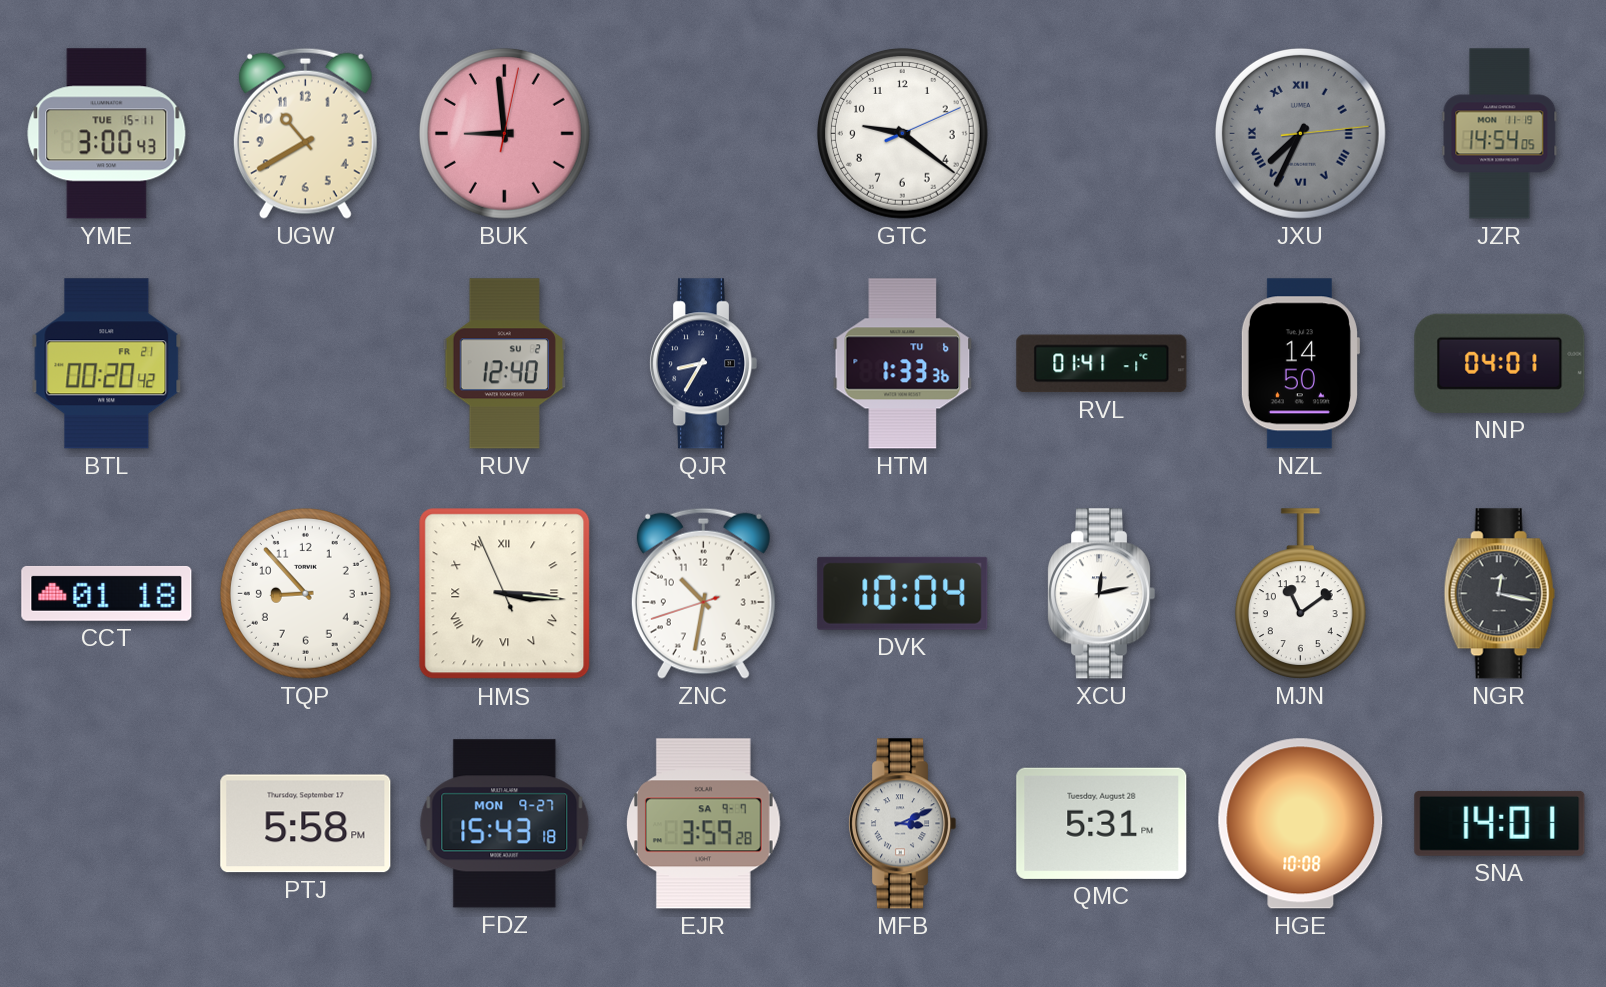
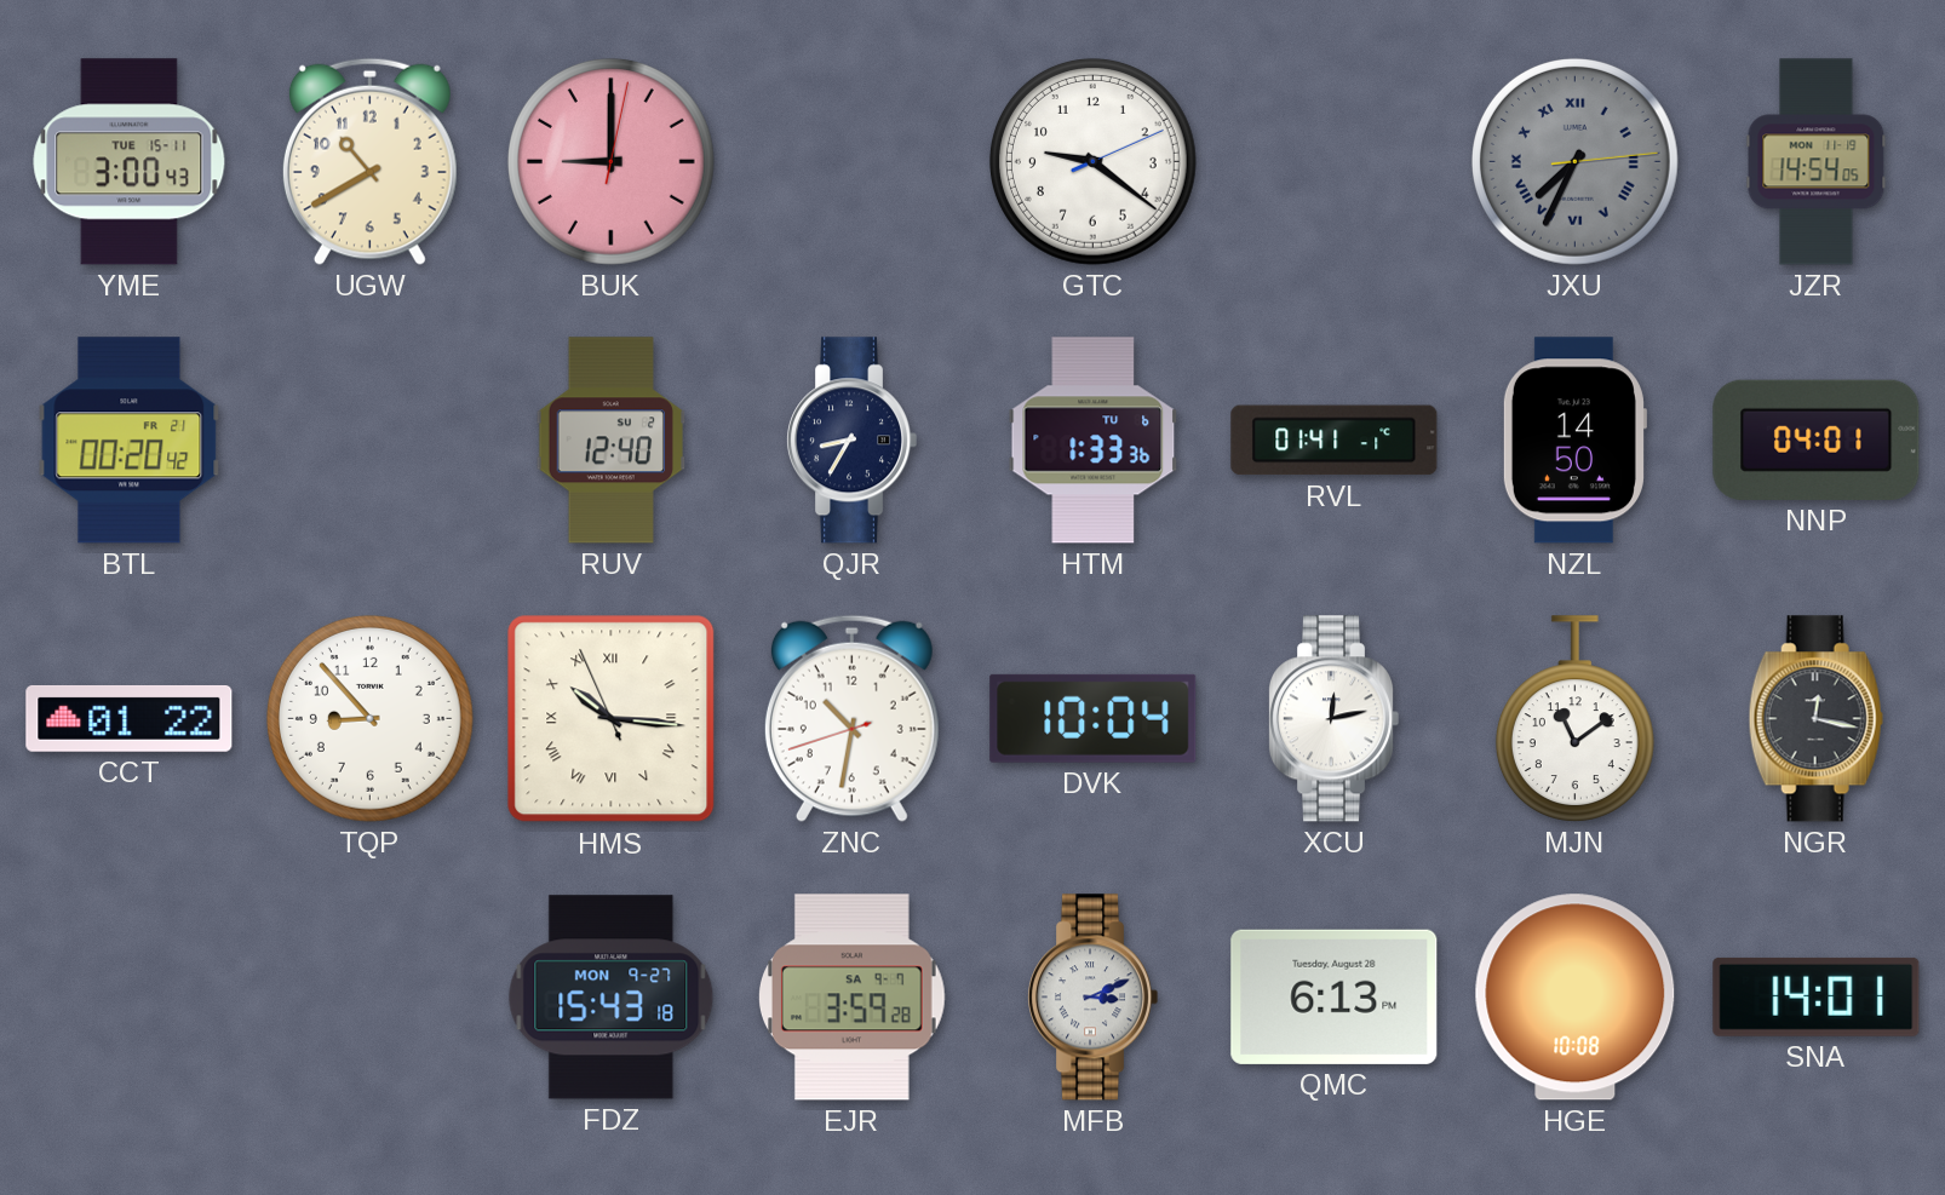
BUK: 8:59 -> 9:00 (610, 161)
CCT: 01:18 -> 01:22 (130, 718)
HMS: 3:15 -> 10:15 (612, 719)
PTJ: 5:58 -> none (306, 824)
QMC: 5:31 -> 6:13 (1335, 996)
